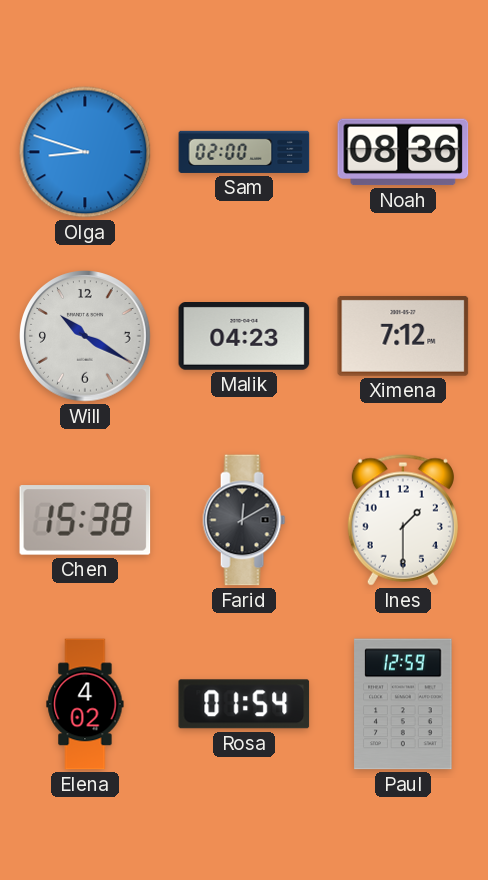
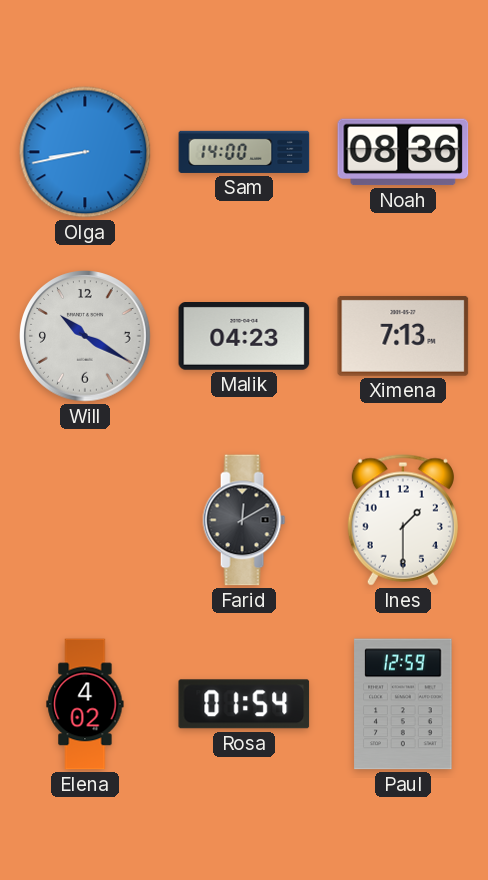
Olga: 8:48 -> 8:43 (85, 152)
Sam: 02:00 -> 14:00 (244, 152)
Ximena: 7:12 -> 7:13 (403, 336)
Chen: 15:38 -> none (85, 520)
